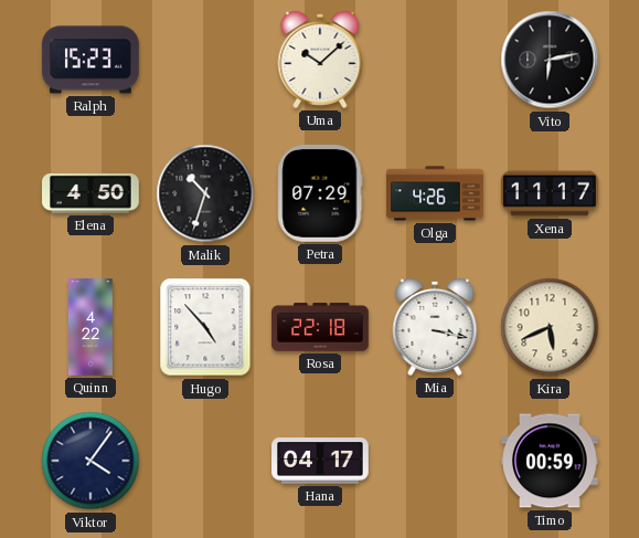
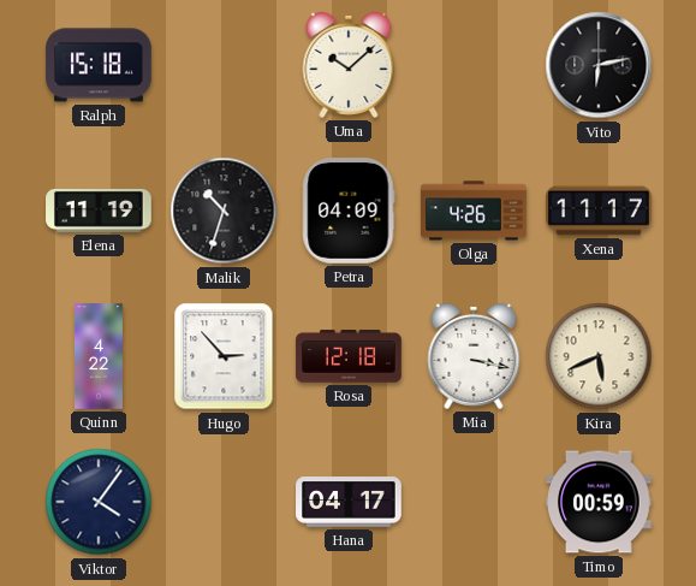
Ralph: 15:23 -> 15:18 (99, 65)
Elena: 4:50 -> 11:19 (99, 211)
Petra: 07:29 -> 04:09 (349, 211)
Hugo: 4:53 -> 2:53 (224, 356)
Rosa: 22:18 -> 12:18 (349, 356)
